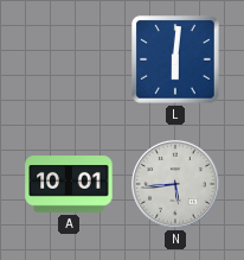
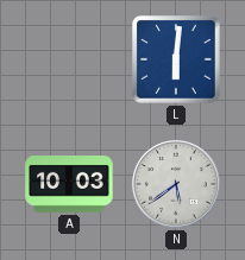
A: 10:01 -> 10:03 (69, 185)
N: 5:44 -> 5:39 (177, 185)
